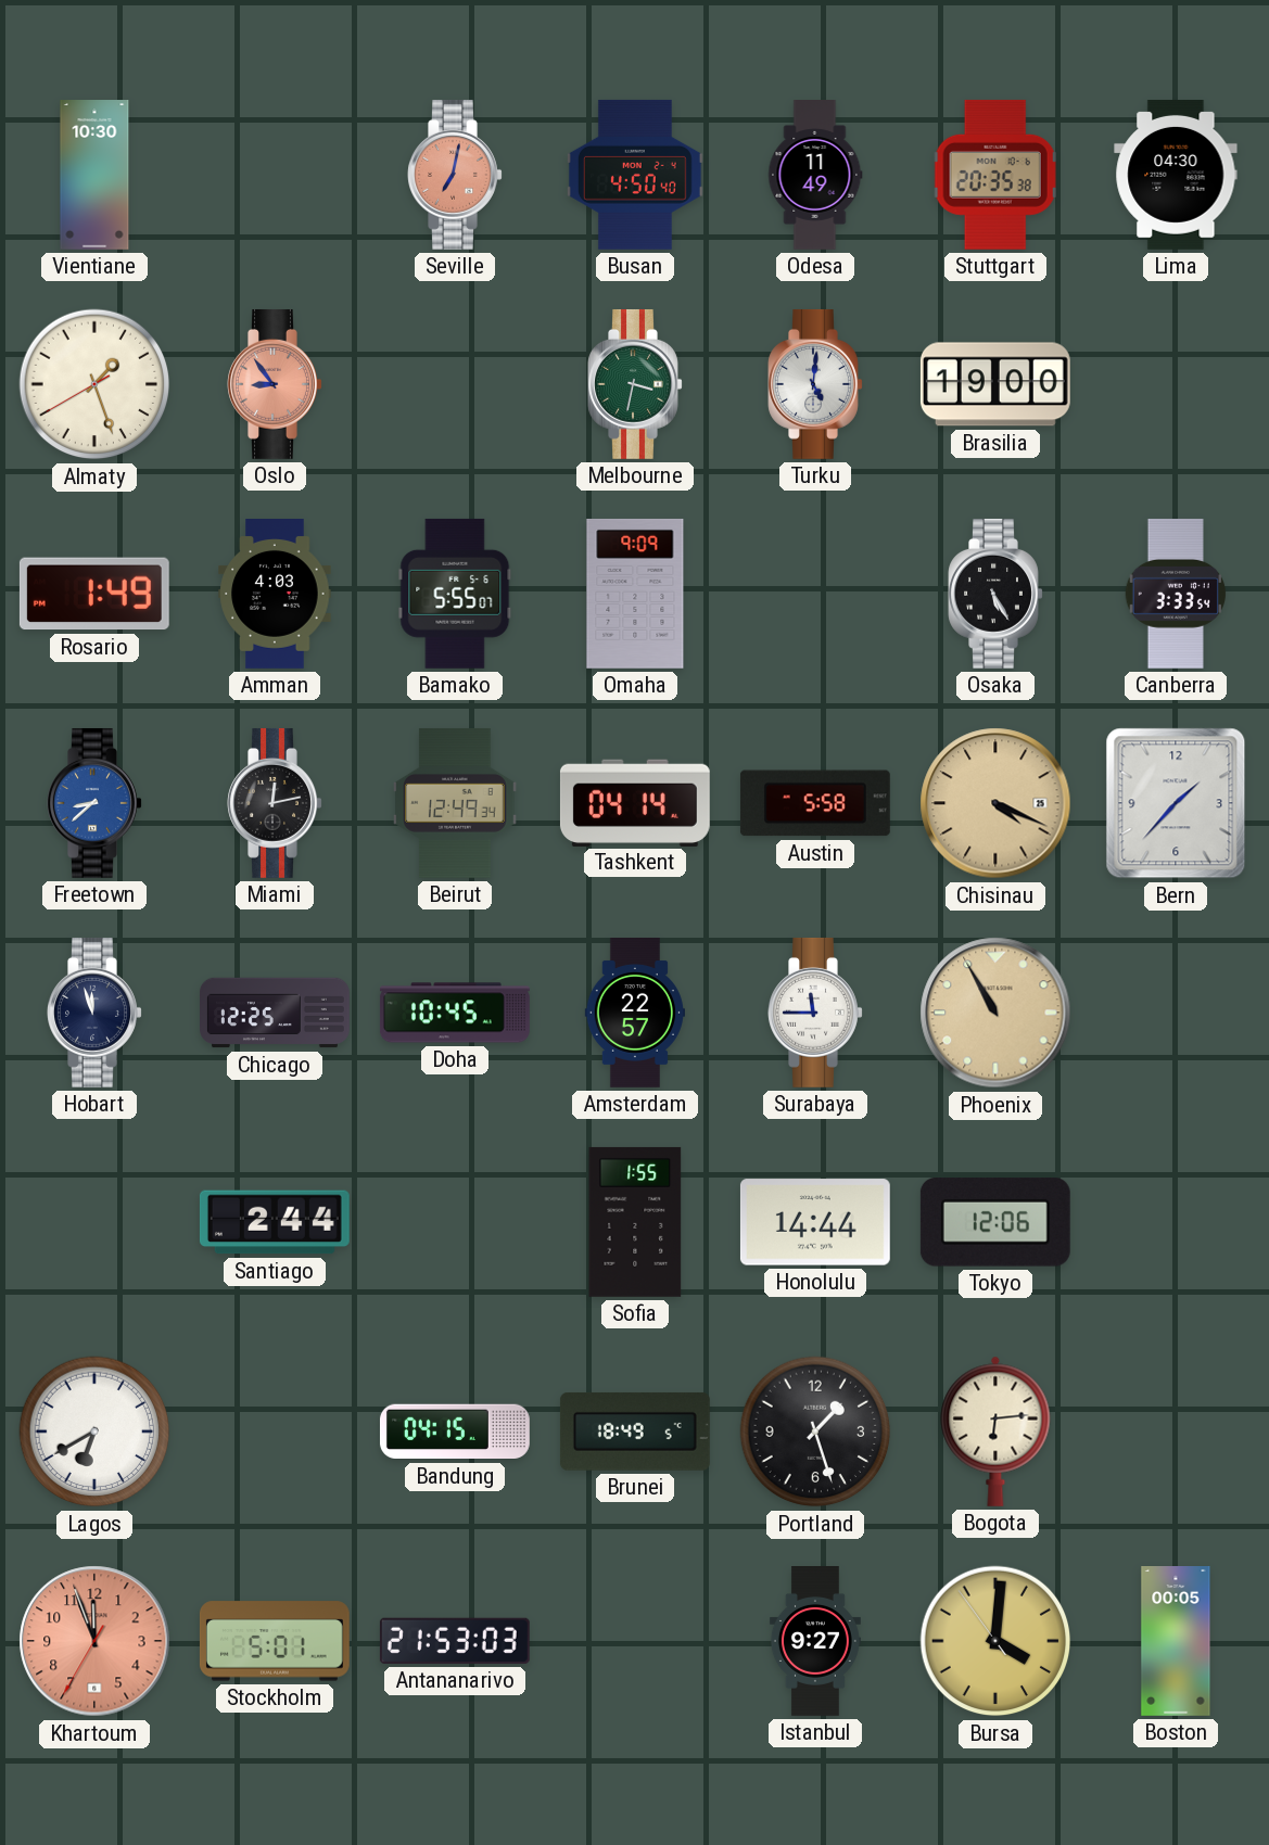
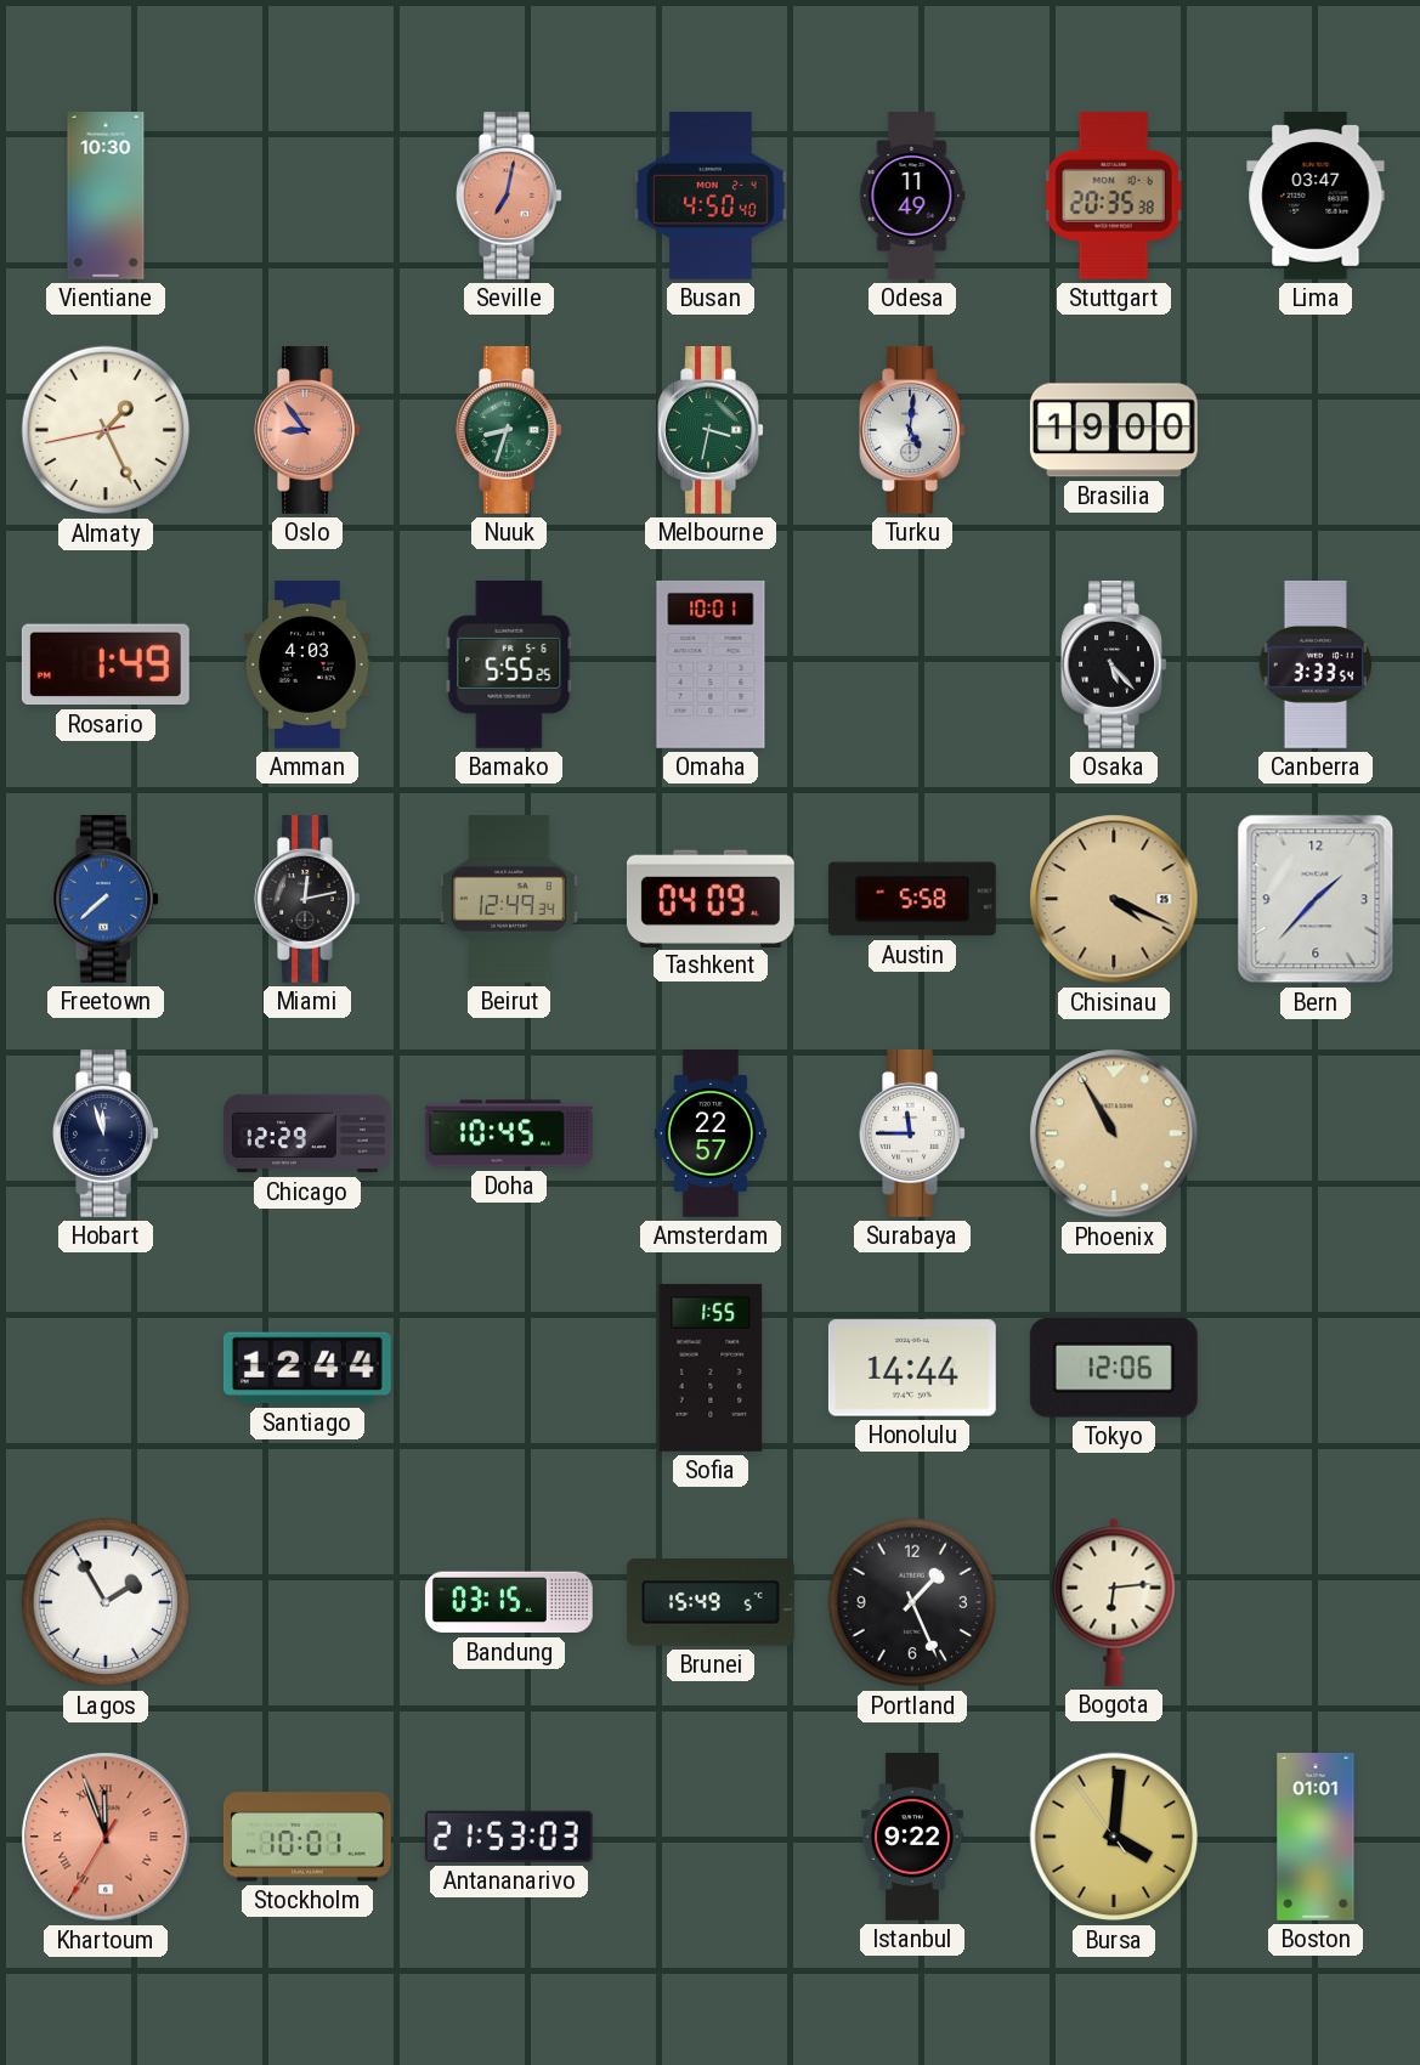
Lima: 04:30 -> 03:47 (1316, 196)
Almaty: 1:26 -> 1:25 (106, 430)
Nuuk: none -> 8:33 (509, 430)
Bamako: 5:55:07 -> 5:55:25 (509, 664)
Omaha: 9:09 -> 10:01 (711, 664)
Osaka: 5:25 -> 5:23 (1114, 664)
Freetown: 8:38 -> 7:38 (106, 899)
Tashkent: 04:14 -> 04:09 (711, 898)
Chicago: 12:25 -> 12:29 (309, 1133)
Santiago: 2:44 -> 12:44 (307, 1368)
Lagos: 6:40 -> 1:55 (106, 1602)
Bandung: 04:15 -> 03:15 (509, 1602)
Brunei: 18:49 -> 15:49 (711, 1602)
Portland: 1:27 -> 1:26 (912, 1602)
Khartoum numerals: Arabic -> Roman (106, 1837)
Stockholm: 5:01 -> 10:01 (307, 1837)
Istanbul: 9:27 -> 9:22 (912, 1838)
Boston: 00:05 -> 01:01 (1316, 1838)
